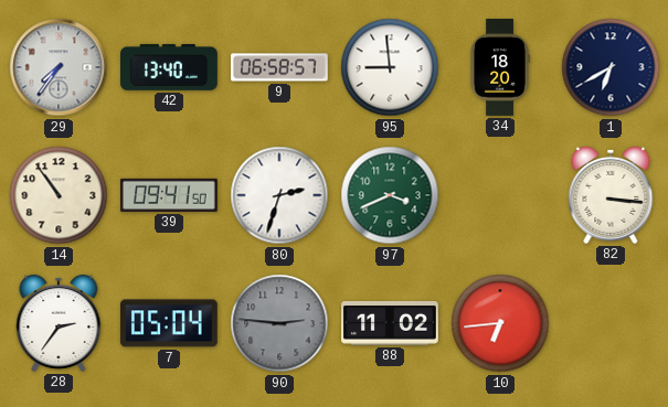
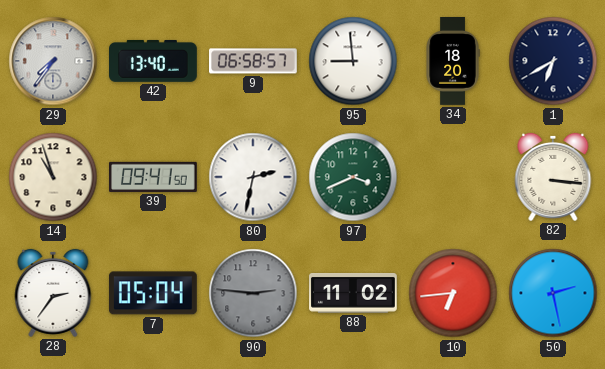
14: 10:54 -> 10:57 (53, 177)
80: 2:33 -> 2:32 (253, 177)
50: none -> 2:28 (553, 293)
